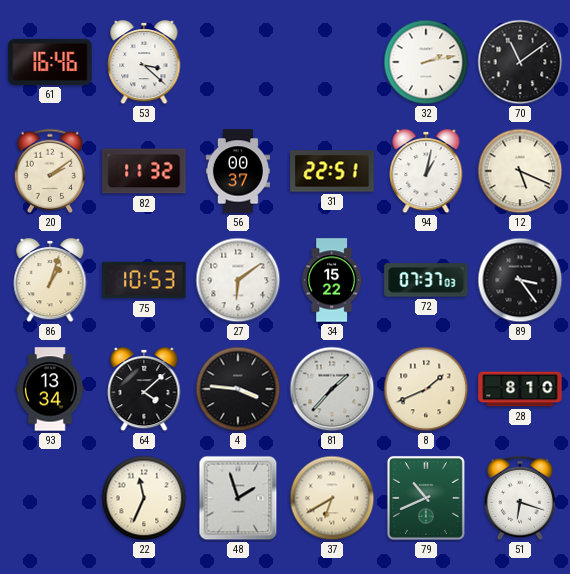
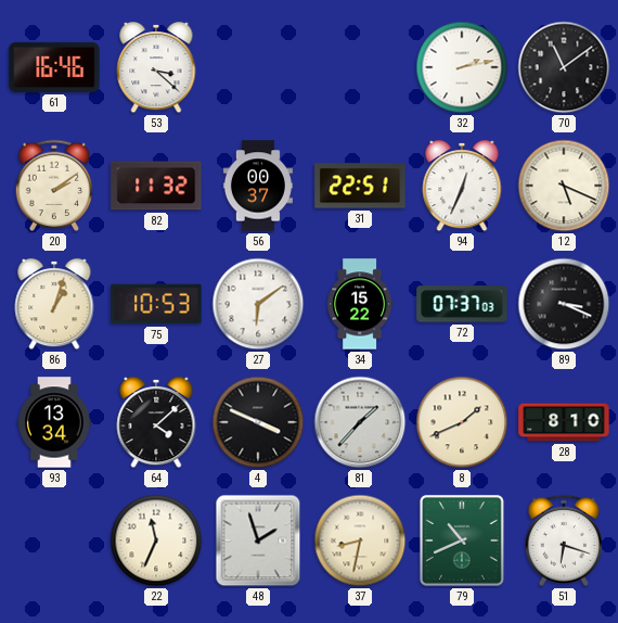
94: 1:02 -> 12:34 (462, 186)
89: 3:24 -> 3:19 (564, 304)
4: 3:46 -> 3:49 (258, 422)
37: 6:40 -> 8:32 (360, 541)
